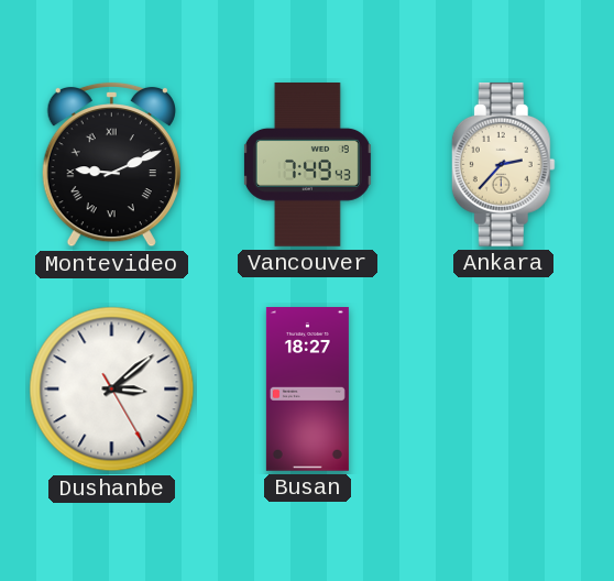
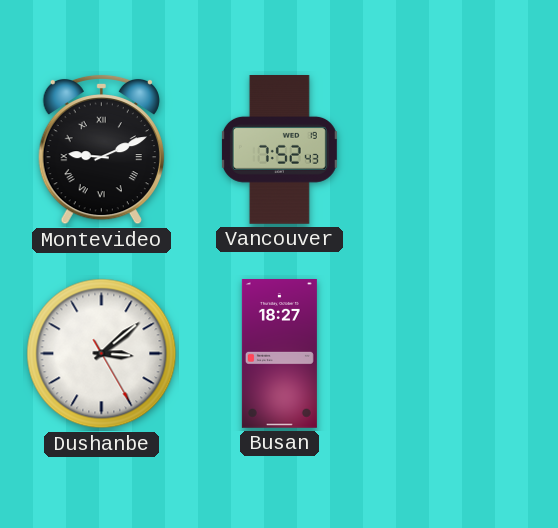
Vancouver: 7:49 -> 7:52 (279, 150)
Ankara: 2:37 -> none (503, 165)
